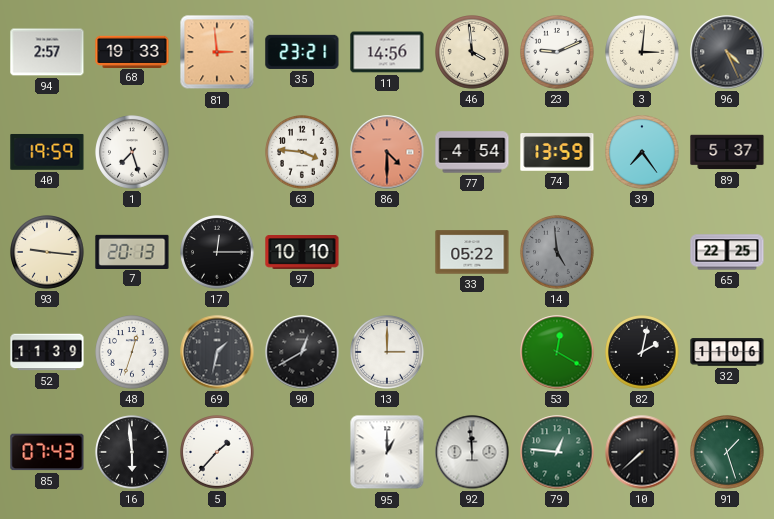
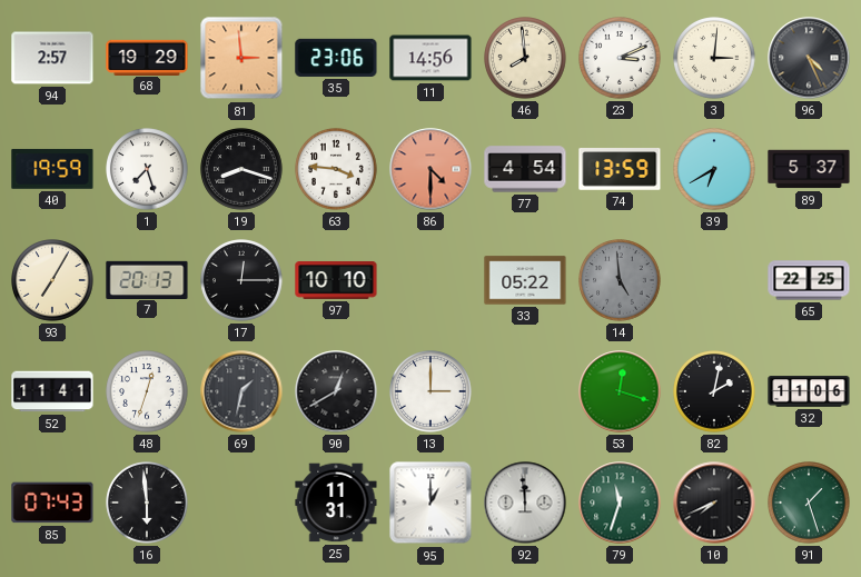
68: 19:33 -> 19:29 (147, 57)
35: 23:21 -> 23:06 (336, 58)
46: 3:59 -> 7:59 (525, 58)
23: 9:11 -> 3:11 (620, 58)
19: none -> 8:18 (241, 169)
39: 7:24 -> 6:40 (714, 169)
93: 9:16 -> 7:05 (52, 280)
52: 11:39 -> 11:41 (52, 391)
53: 12:20 -> 12:18 (620, 391)
5: 1:37 -> none (217, 452)
25: none -> 11:31 (336, 503)
79: 12:46 -> 11:33 (620, 503)
10: 7:38 -> 7:41 (714, 503)
